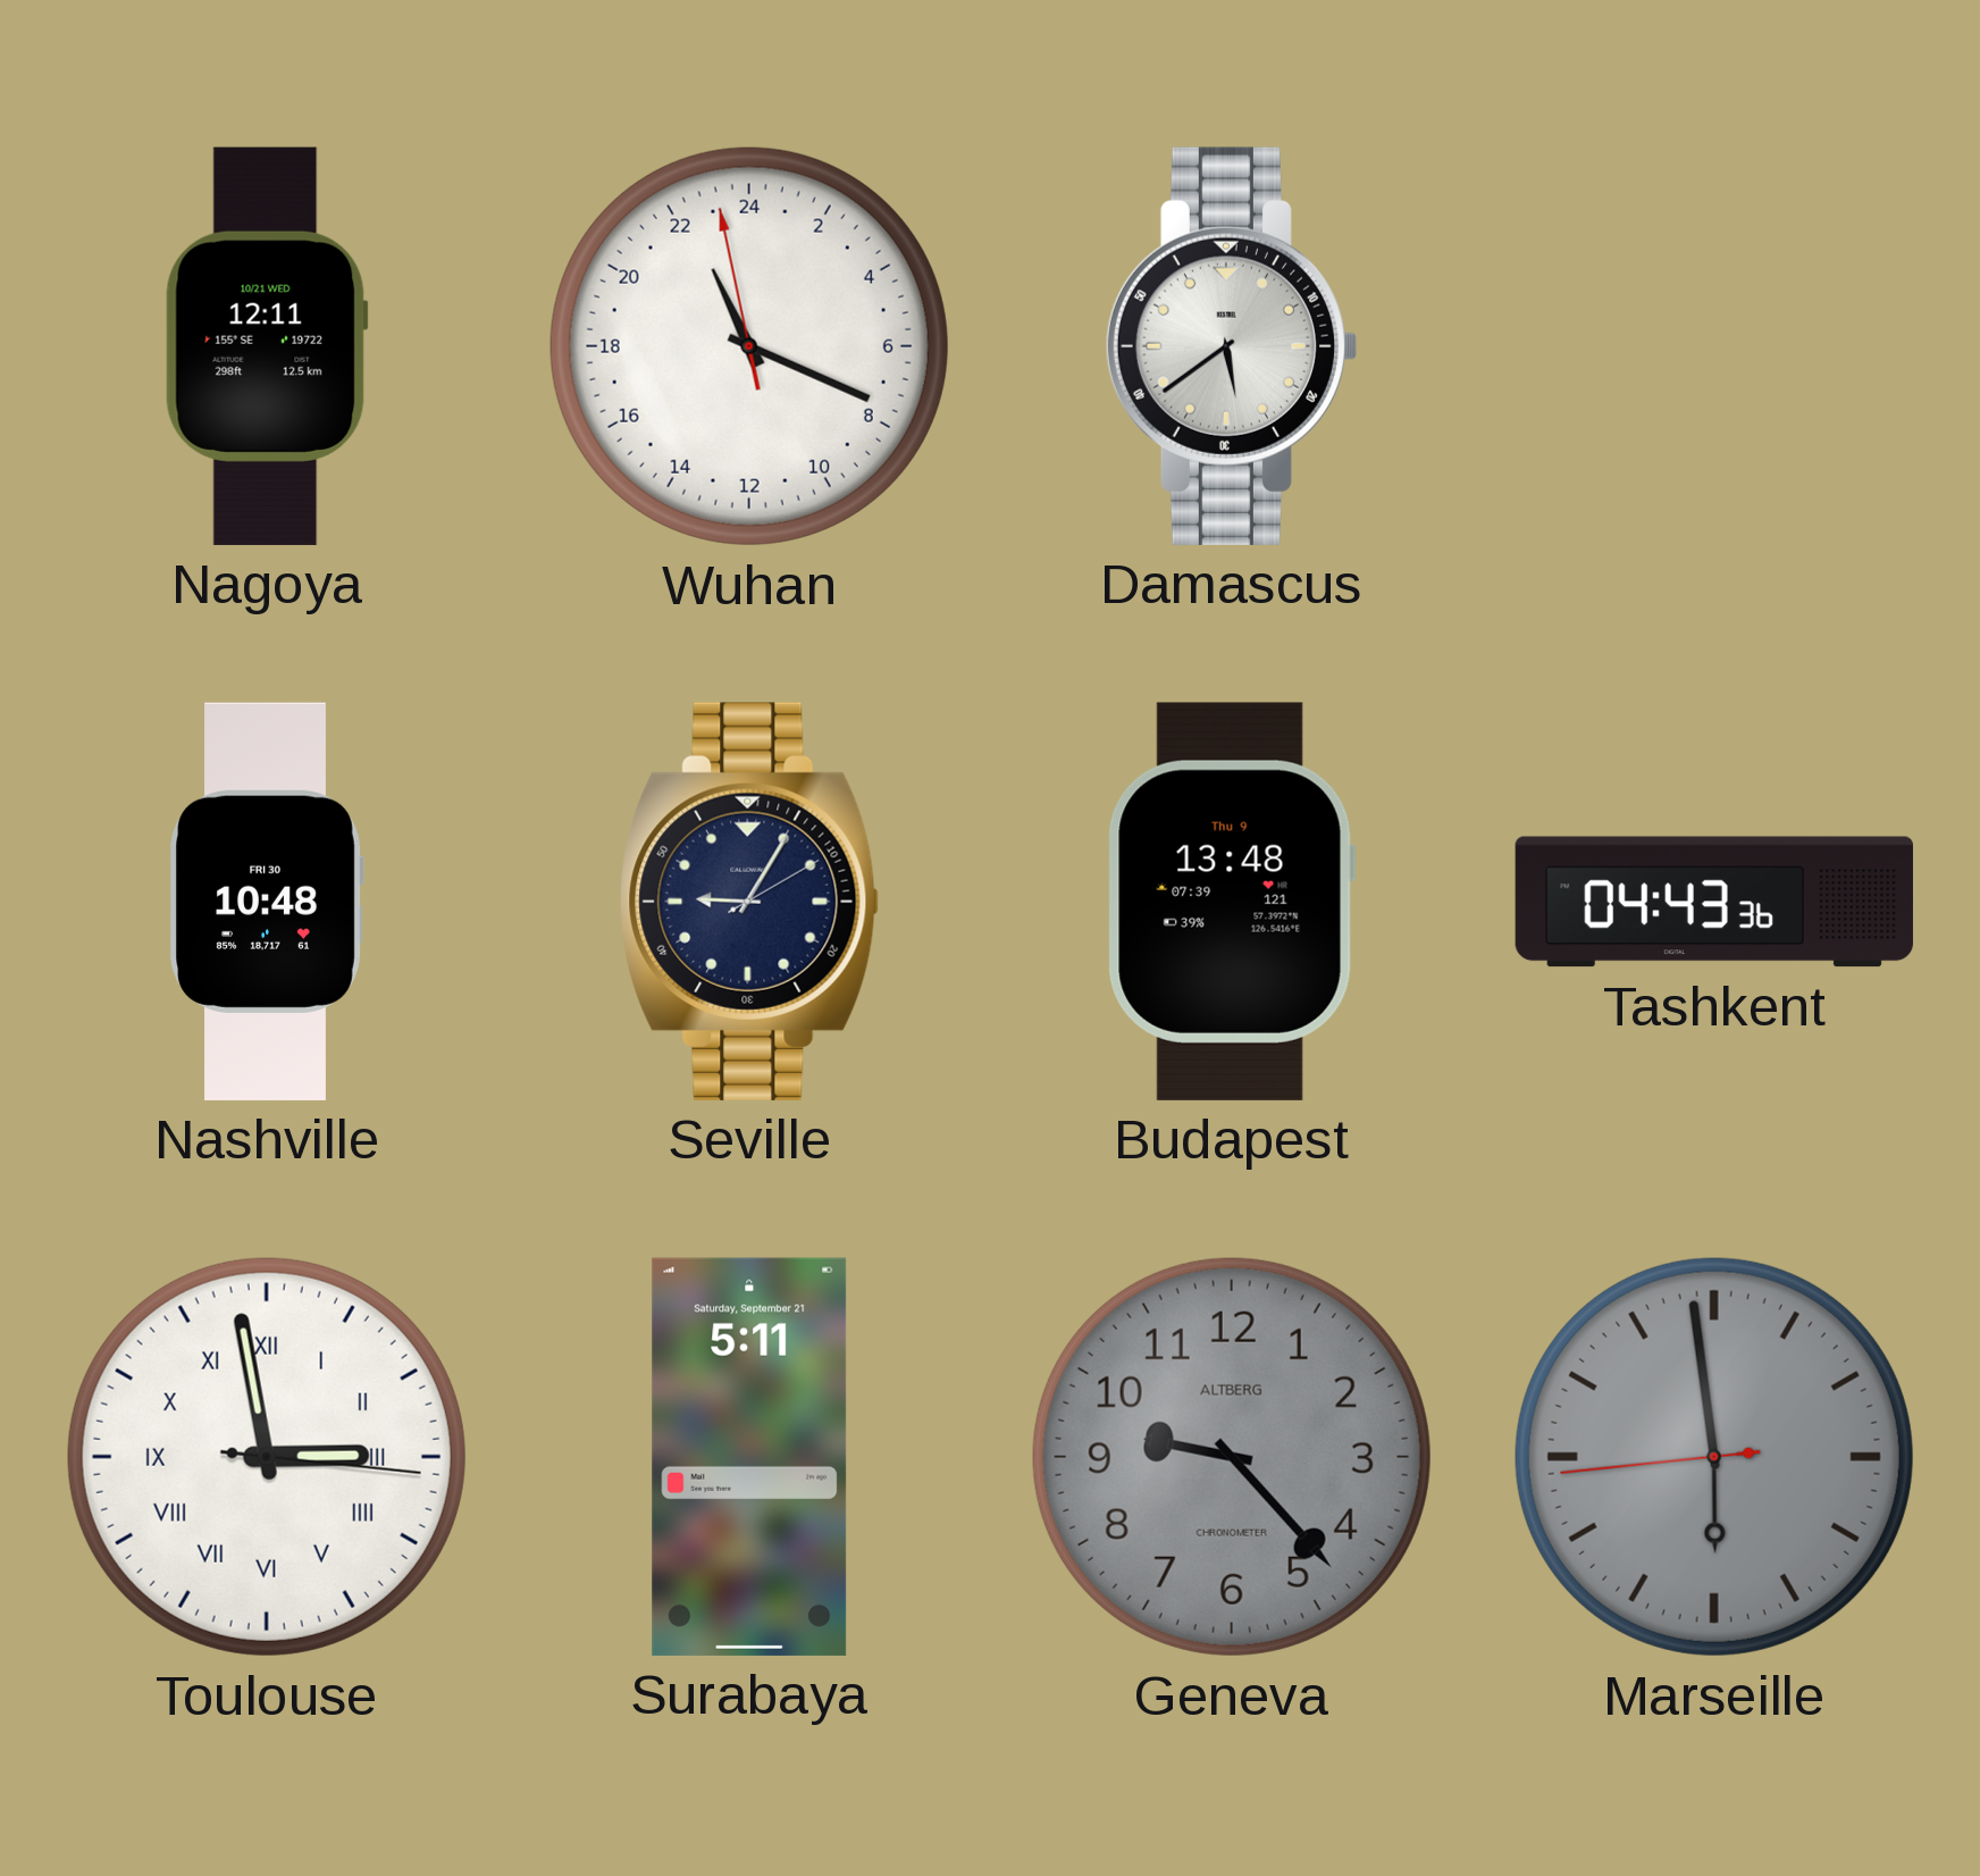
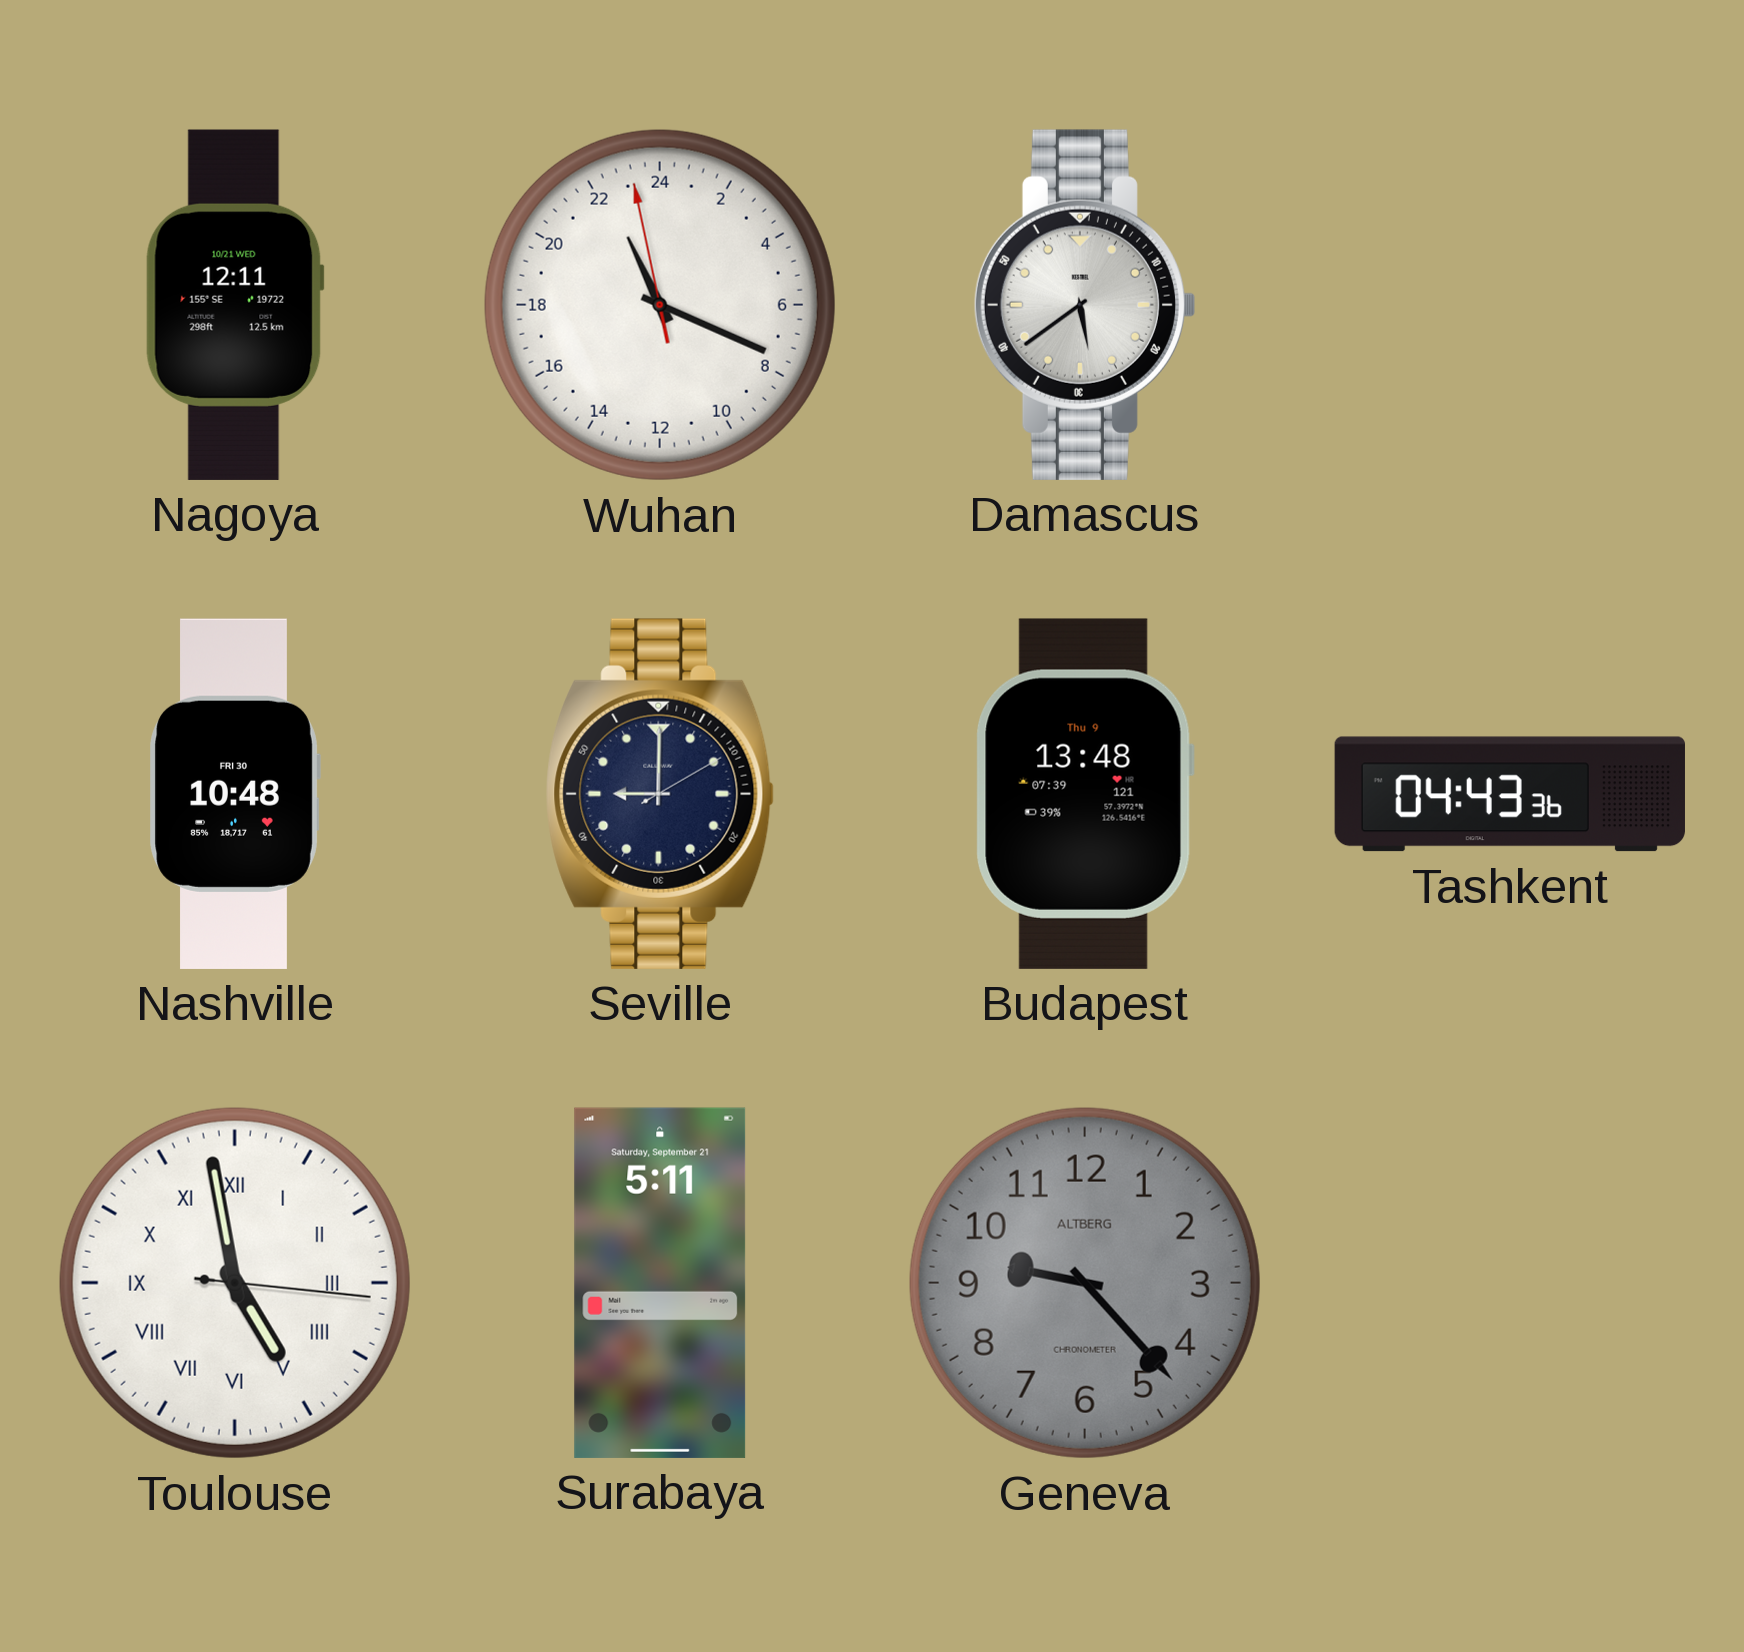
Seville: 9:05 -> 9:00 (660, 794)
Toulouse: 2:58 -> 4:58 (235, 1283)
Marseille: 5:58 -> none (1714, 1457)
